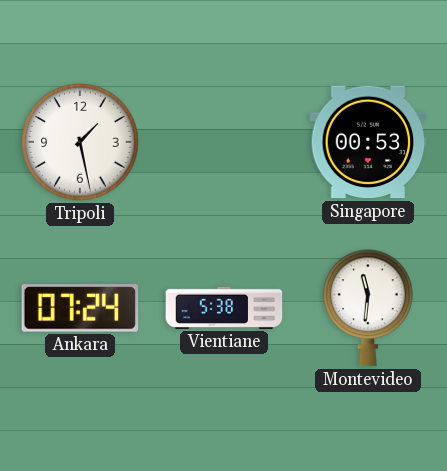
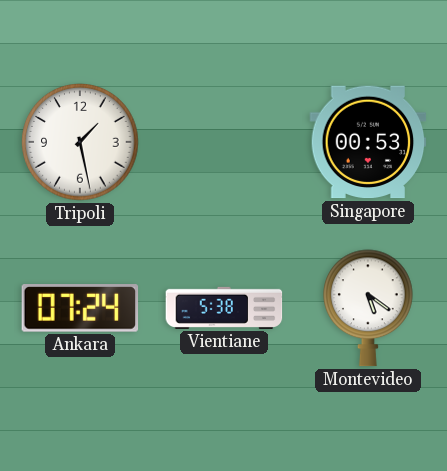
Montevideo: 11:31 -> 5:21 (369, 308)
